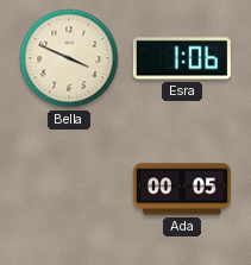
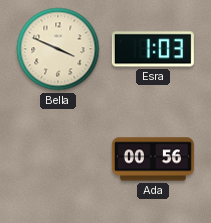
Esra: 1:06 -> 1:03 (153, 49)
Ada: 00:05 -> 00:56 (153, 159)
